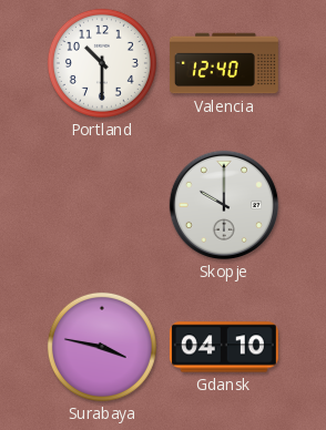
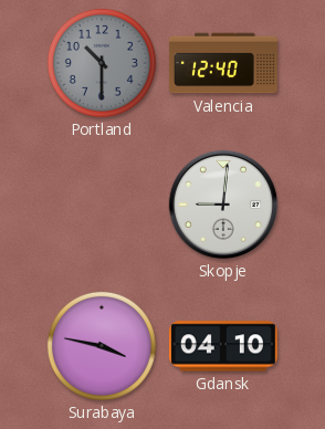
Portland dial: white -> grey (102, 63)
Skopje: 10:00 -> 9:01 (223, 205)
